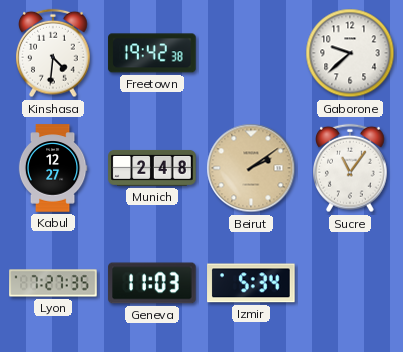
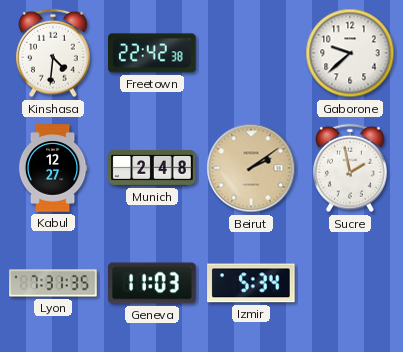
Freetown: 19:42 -> 22:42 (152, 53)
Sucre: 11:06 -> 1:58 (351, 168)
Lyon: 7:27 -> 7:31 (53, 283)
